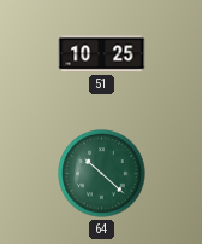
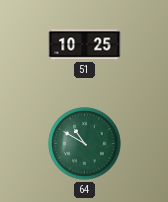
64: 10:22 -> 10:50 (85, 144)
